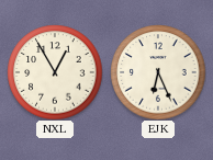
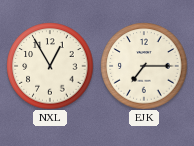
EJK: 6:26 -> 7:15 (144, 66)
